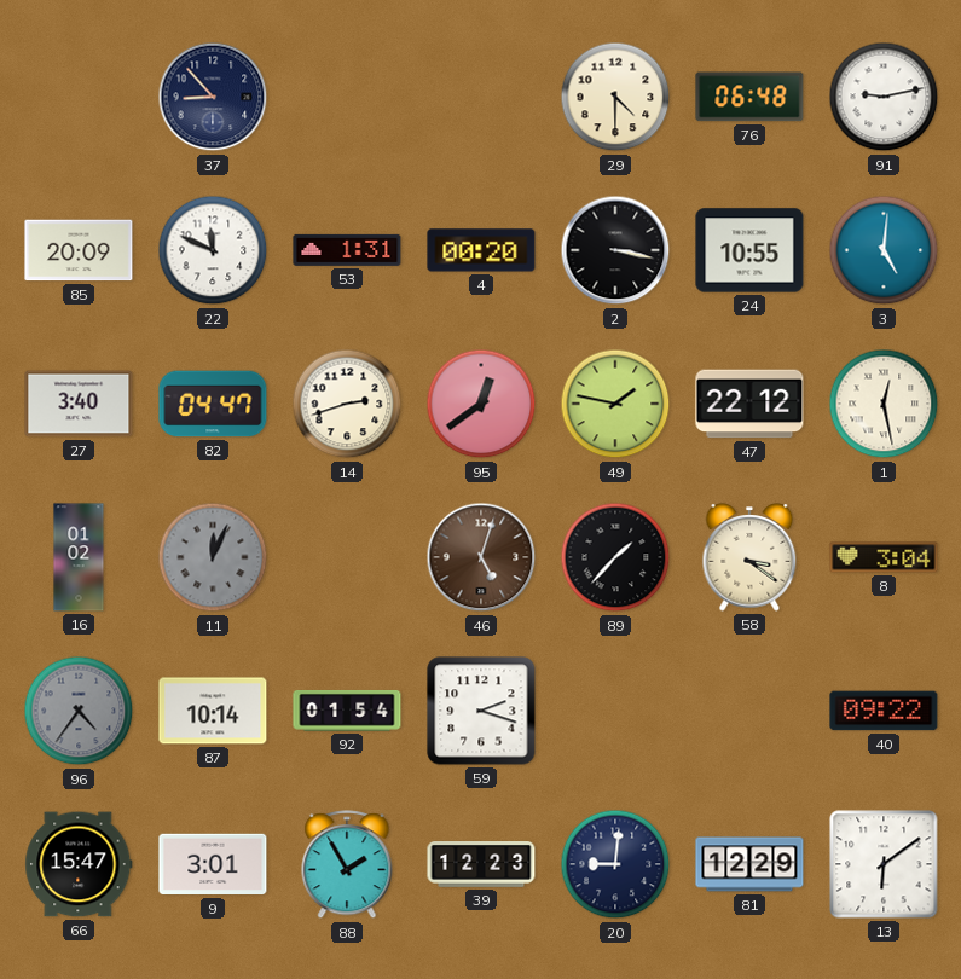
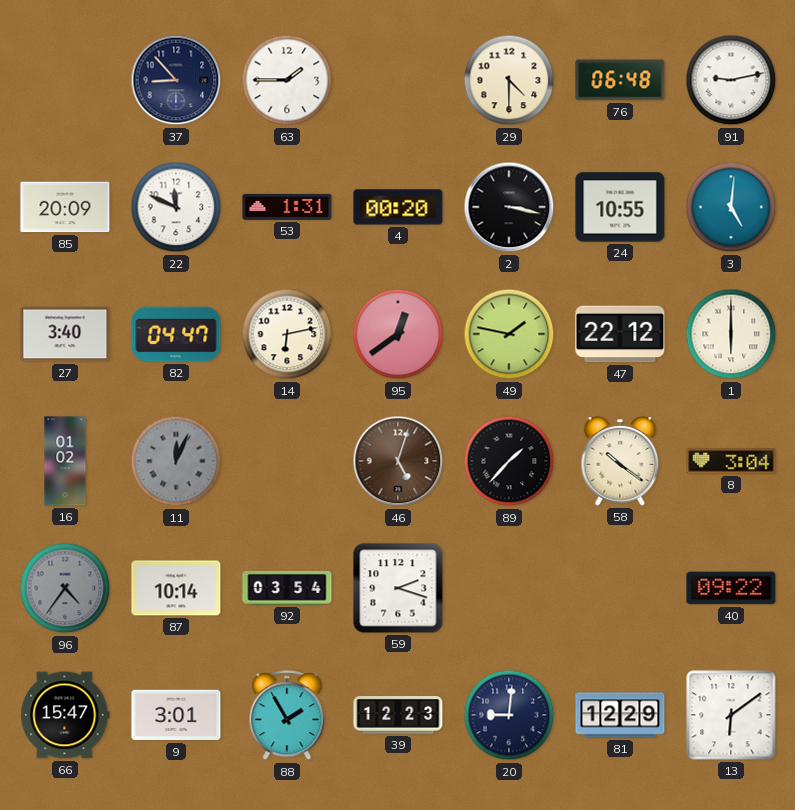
63: none -> 1:45 (287, 80)
14: 2:42 -> 6:13 (287, 334)
1: 12:28 -> 6:00 (731, 334)
58: 3:21 -> 10:21 (620, 461)
92: 01:54 -> 03:54 (287, 588)
